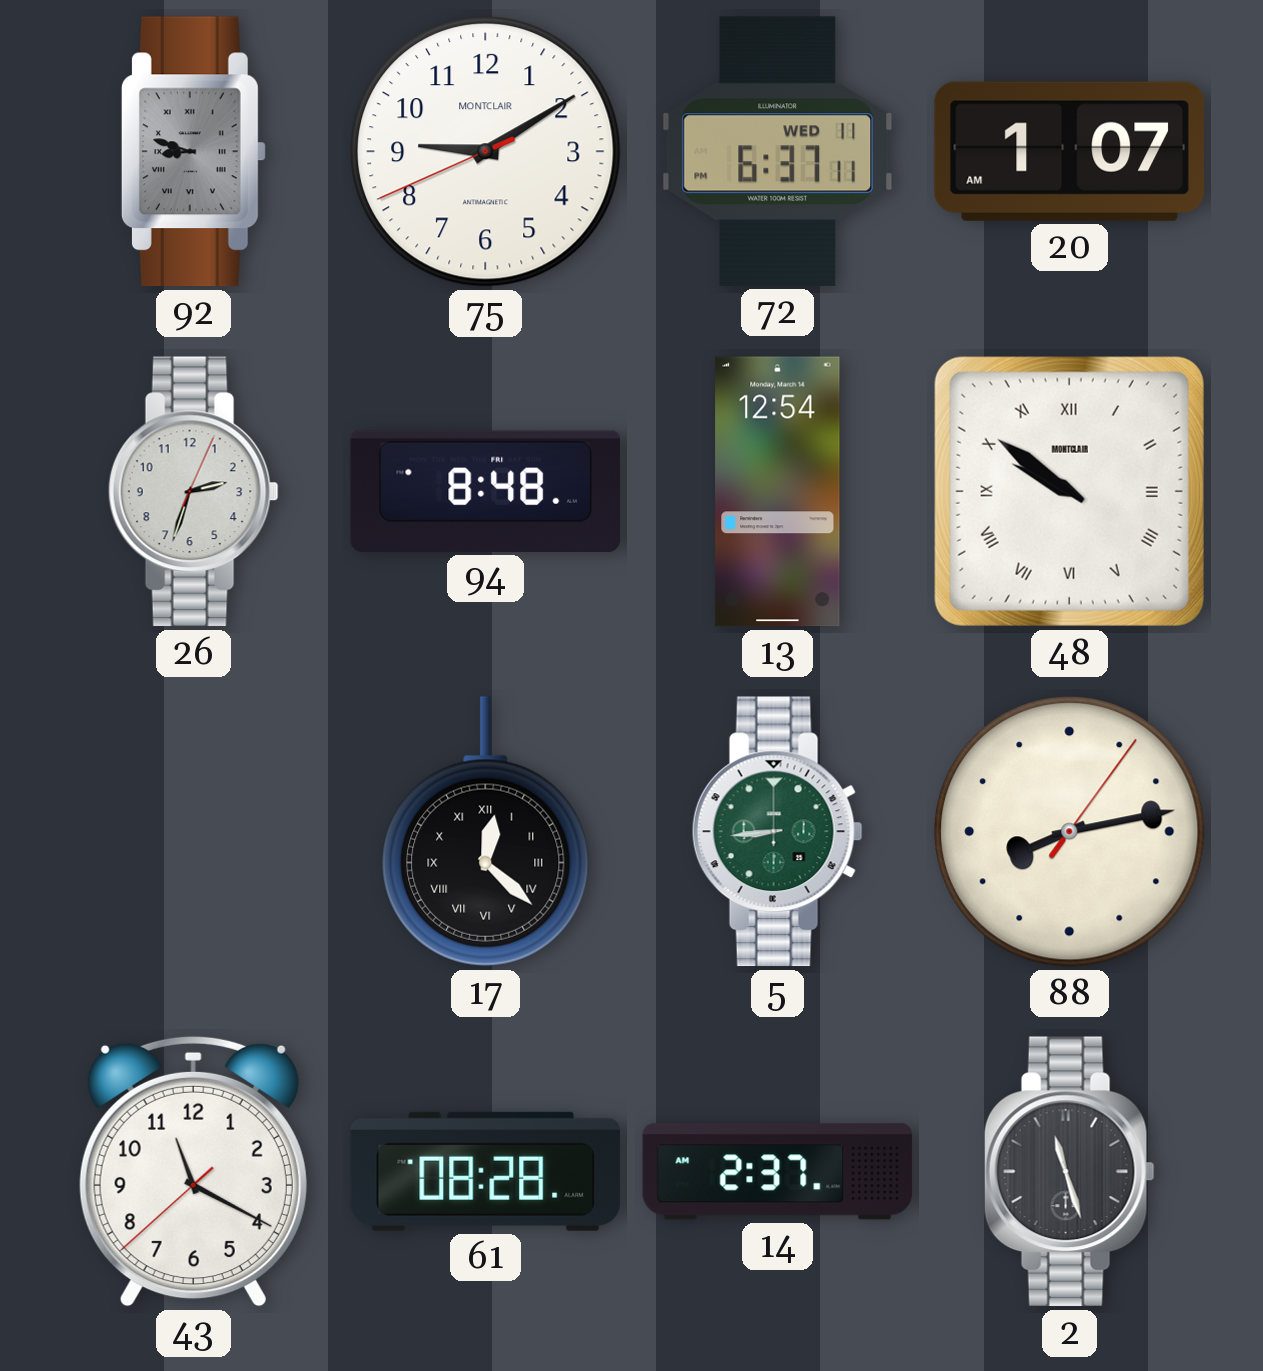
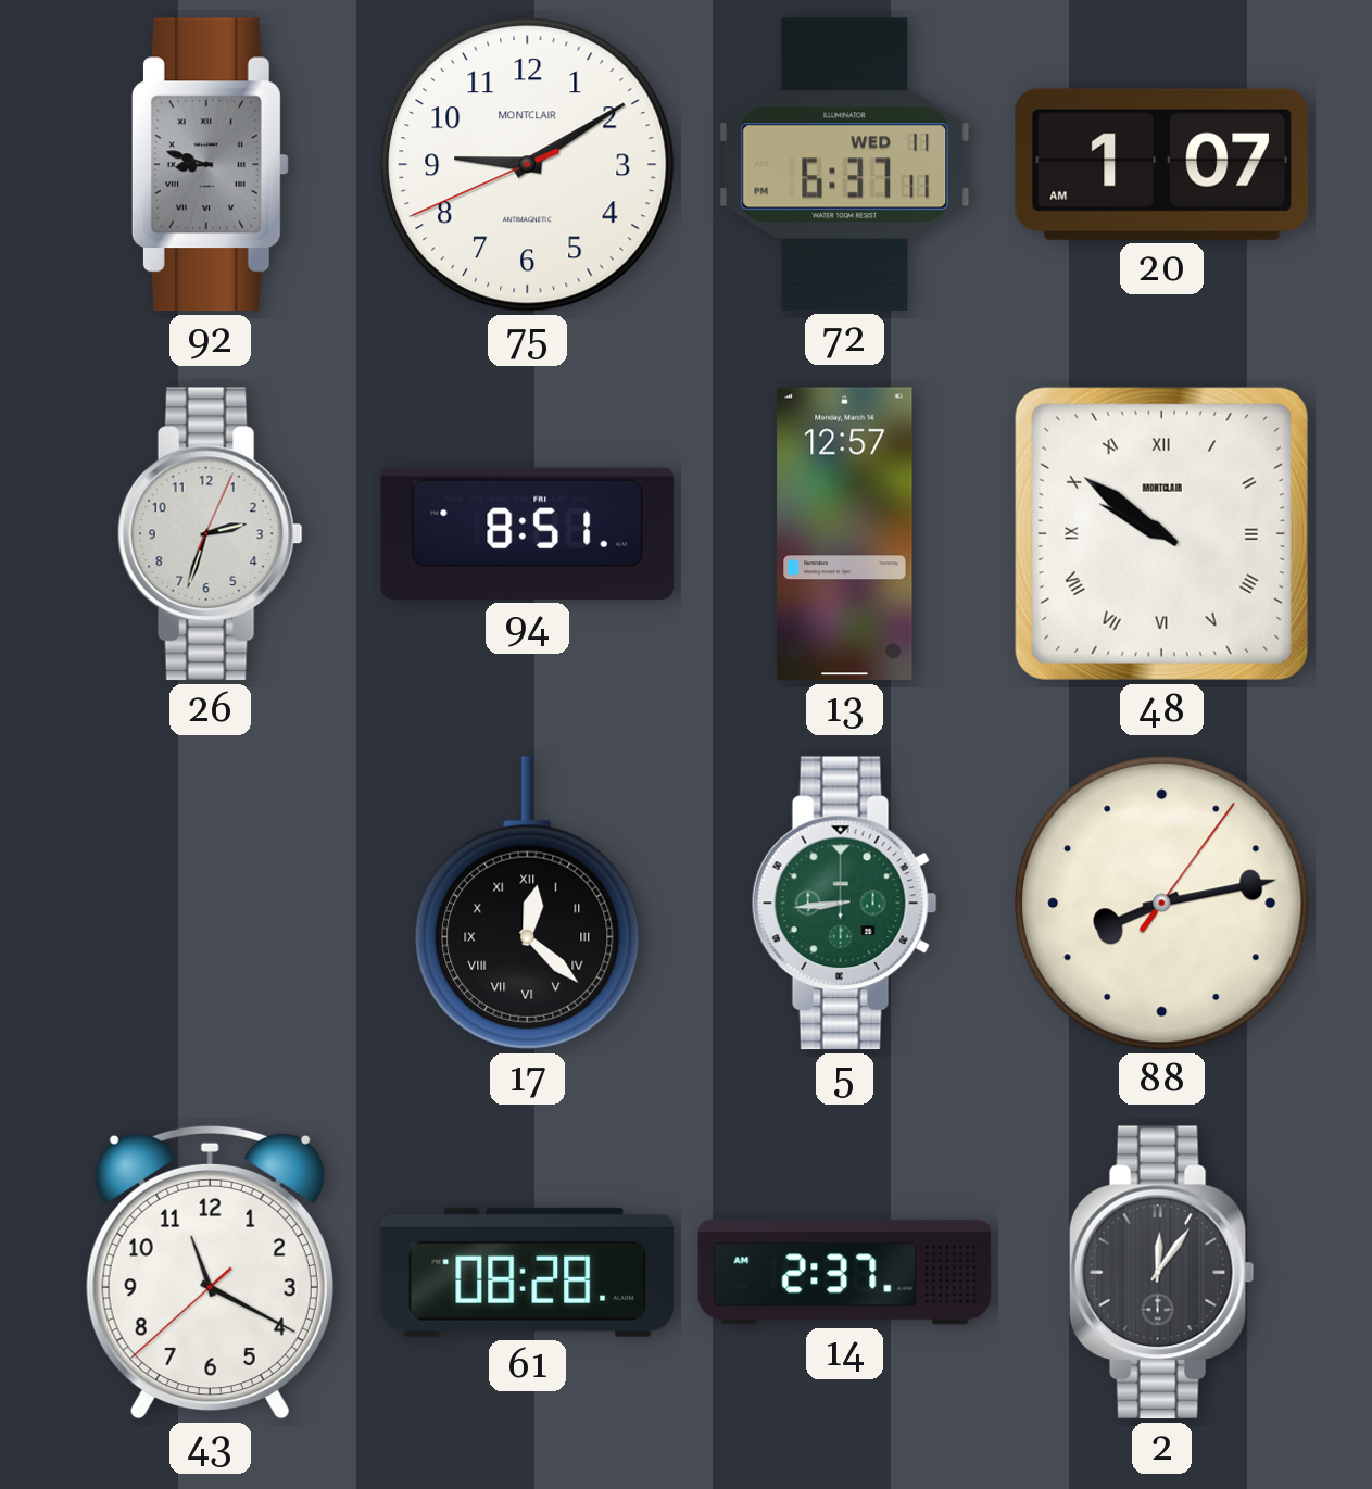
94: 8:48 -> 8:51 (528, 533)
13: 12:54 -> 12:57 (845, 534)
2: 11:27 -> 12:06 (1161, 1273)
